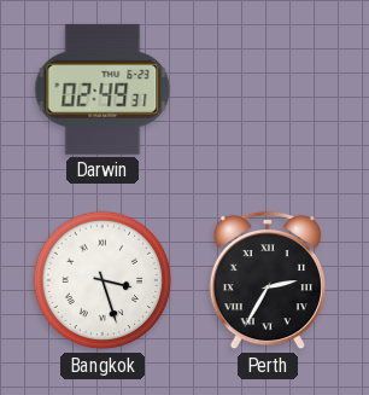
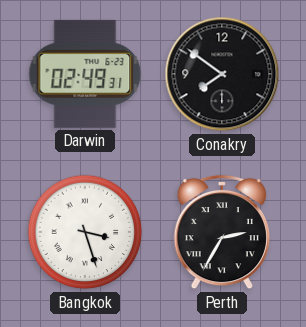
Conakry: none -> 7:51 (222, 74)
